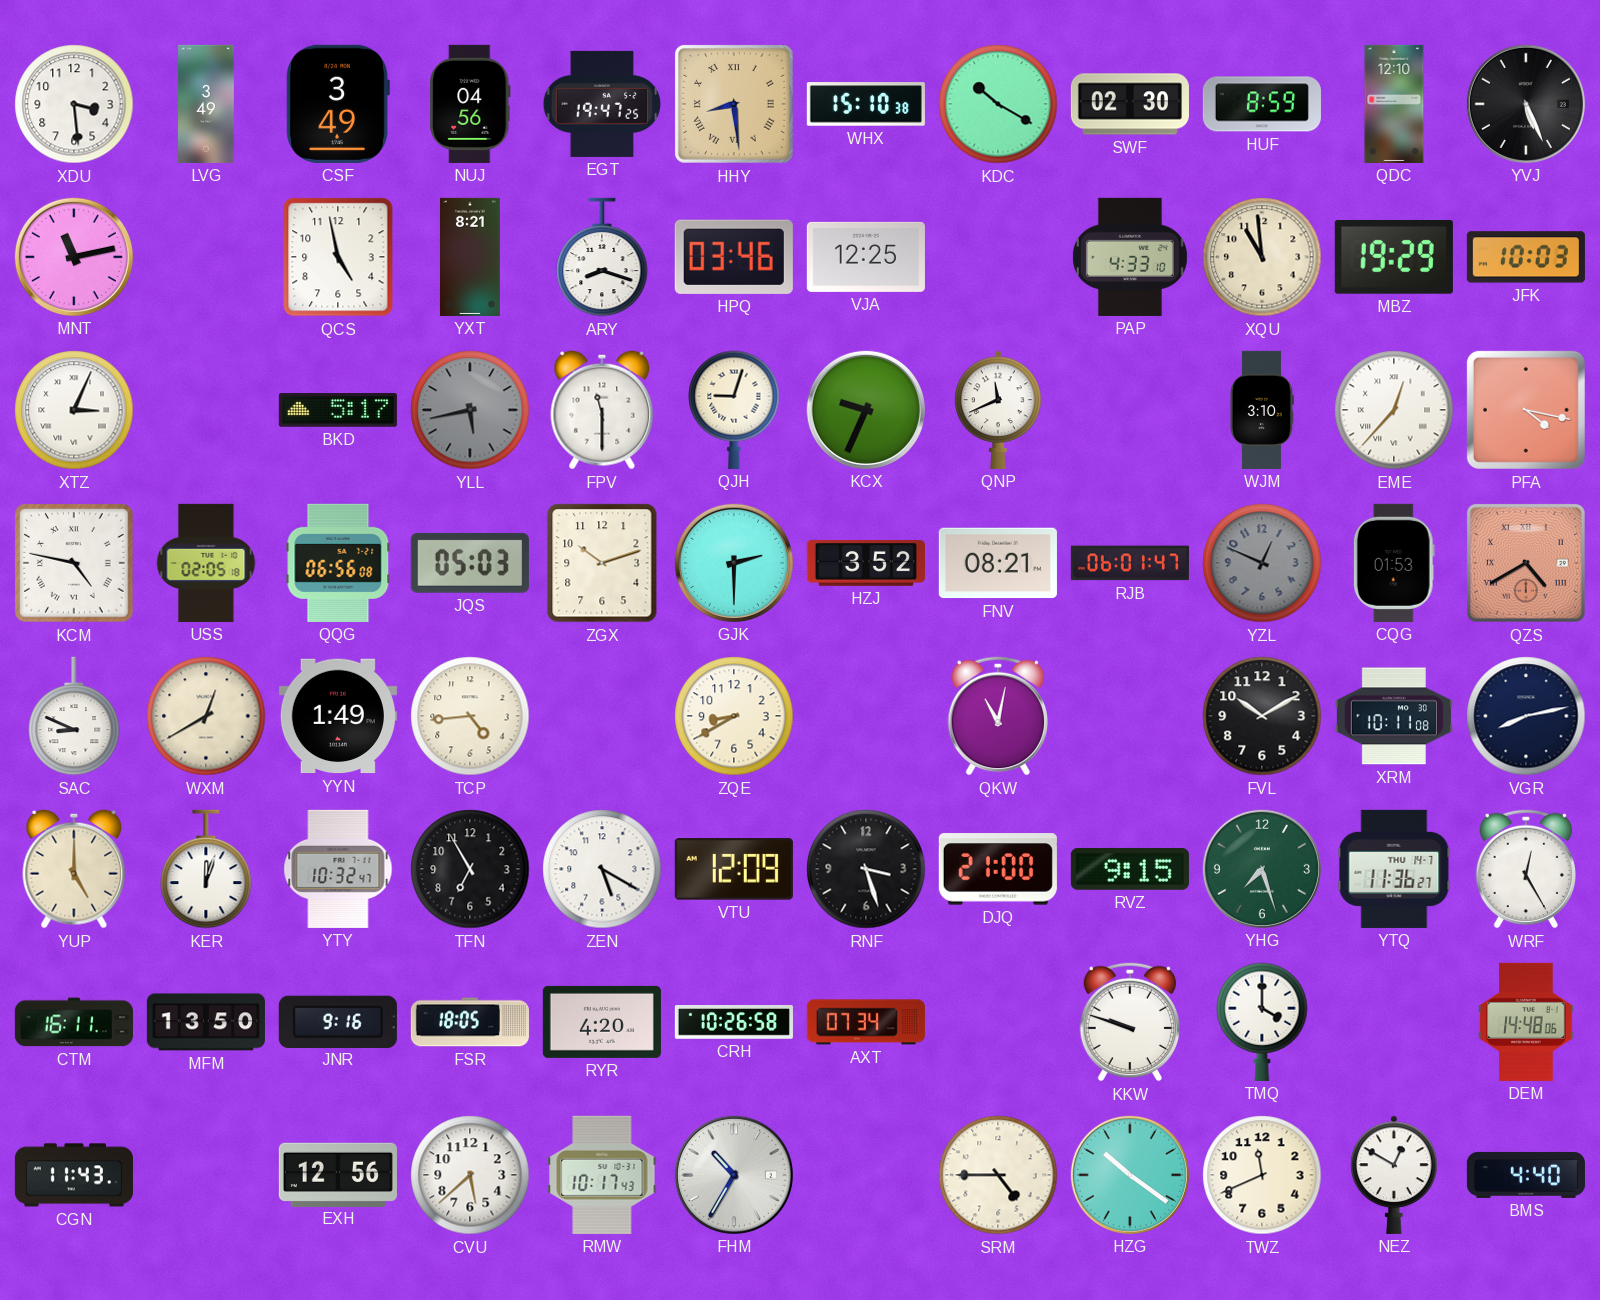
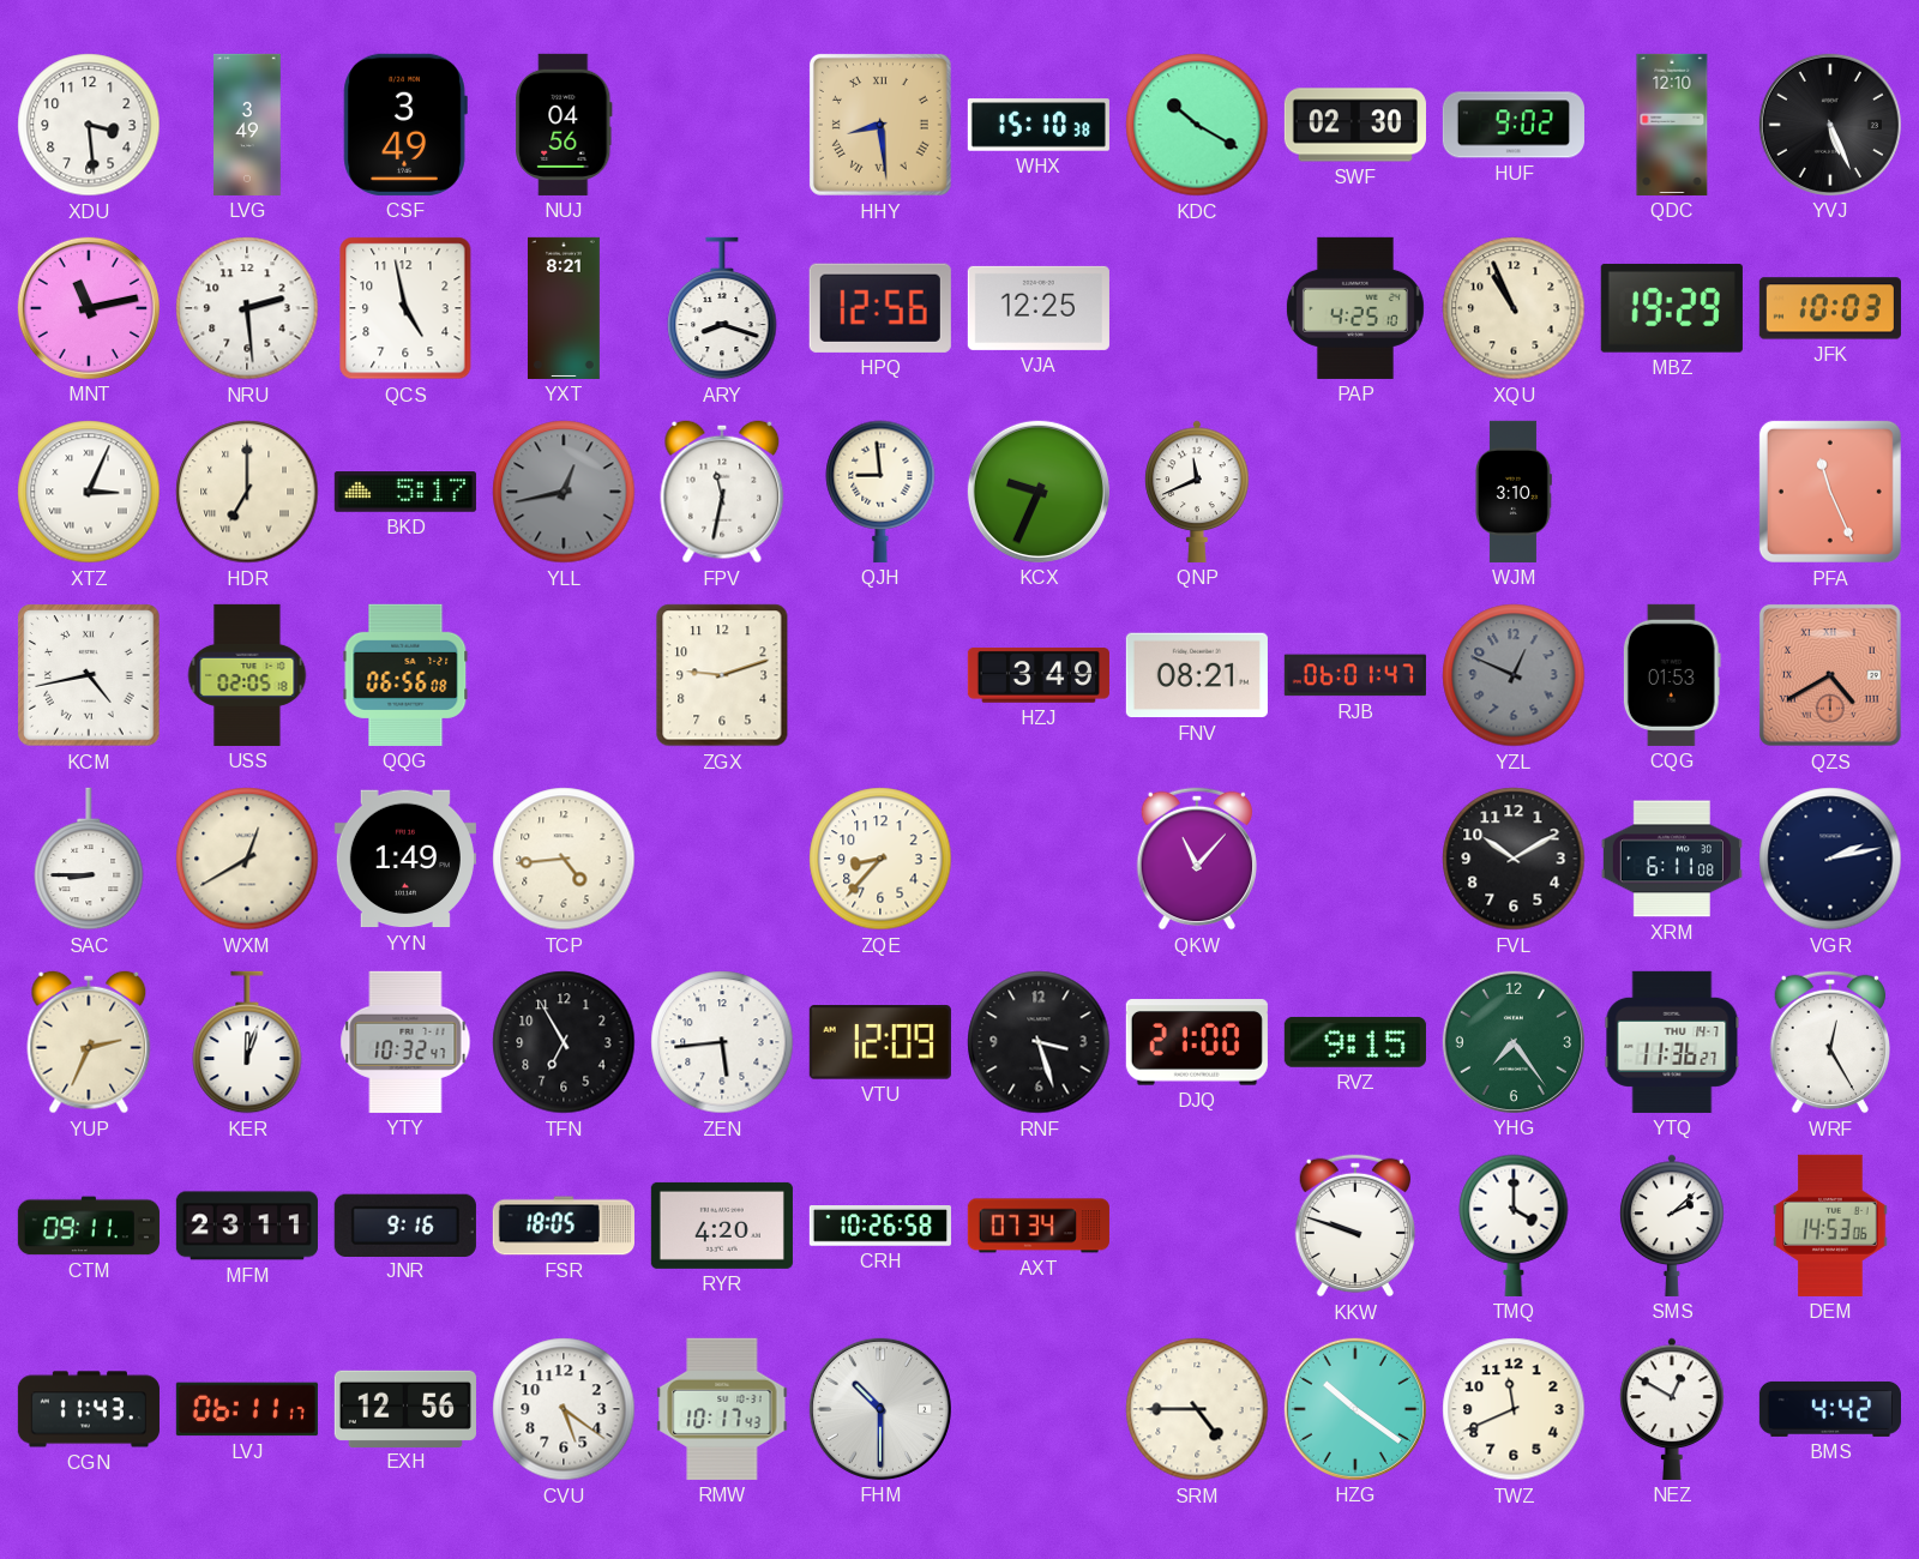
EGT: 19:47 -> none (602, 104)
HUF: 8:59 -> 9:02 (1514, 125)
NRU: none -> 2:29 (247, 308)
HPQ: 03:46 -> 12:56 (880, 308)
PAP: 4:33 -> 4:25 (1355, 308)
XQU: 10:59 -> 10:56 (1514, 308)
HDR: none -> 7:00 (247, 492)
YLL: 5:43 -> 12:43 (564, 492)
FPV: 11:30 -> 11:32 (722, 492)
QJH: 9:03 -> 8:59 (880, 492)
EME: 12:37 -> none (1394, 410)
PFA: 4:17 -> 11:26 (1830, 492)
KCM: 4:47 -> 4:43 (89, 675)
JQS: 05:03 -> none (470, 563)
ZGX: 10:12 -> 9:12 (722, 675)
GJK: 2:30 -> none (734, 563)
HZJ: 3:52 -> 3:49 (1039, 675)
SAC: 8:49 -> 8:45 (89, 859)
ZQE: 8:40 -> 8:37 (880, 859)
QKW: 11:02 -> 11:07 (1196, 859)
XRM: 10:11 -> 6:11 (1672, 859)
VGR: 8:13 -> 2:13 (1830, 859)
YUP: 5:00 -> 2:34 (89, 1042)
ZEN: 5:20 -> 5:44 (722, 1042)
YHG: 7:27 -> 7:24 (1514, 1042)
CTM: 16:11 -> 09:11 (89, 1226)
MFM: 13:50 -> 23:11 (247, 1226)
SMS: none -> 2:08 (1672, 1226)
DEM: 14:48 -> 14:53 (1830, 1226)
LVJ: none -> 06:11 (247, 1409)
CVU: 5:38 -> 5:21 (564, 1409)
FHM: 10:35 -> 10:30 (880, 1409)
BMS: 4:40 -> 4:42 (1830, 1409)
